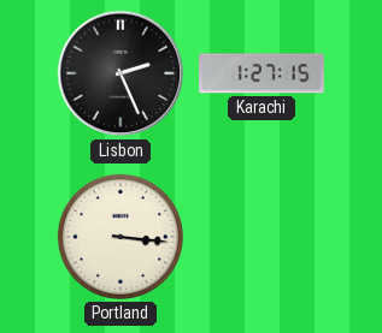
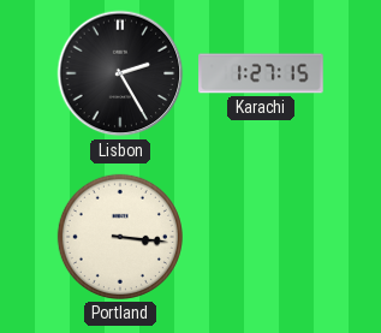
Lisbon: 2:26 -> 2:25 (120, 73)
